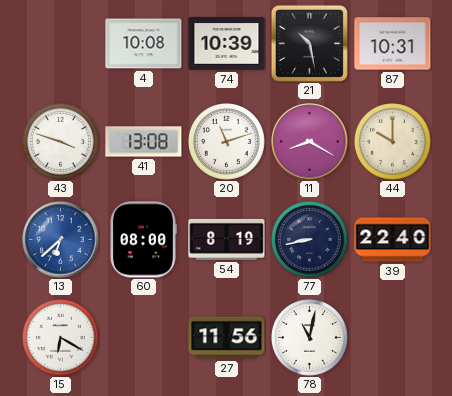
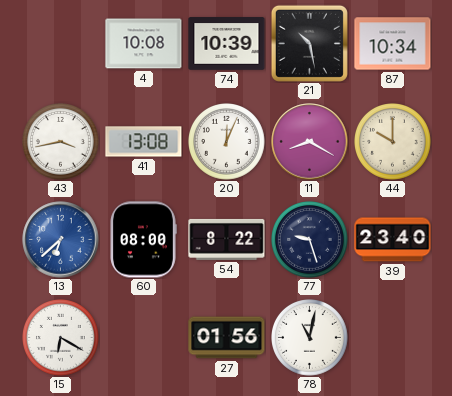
87: 10:31 -> 10:34 (393, 44)
43: 3:48 -> 3:43 (61, 142)
20: 11:12 -> 12:04 (227, 142)
54: 8:19 -> 8:22 (227, 239)
77: 8:43 -> 9:27 (310, 240)
39: 22:40 -> 23:40 (393, 240)
27: 11:56 -> 01:56 (227, 338)
